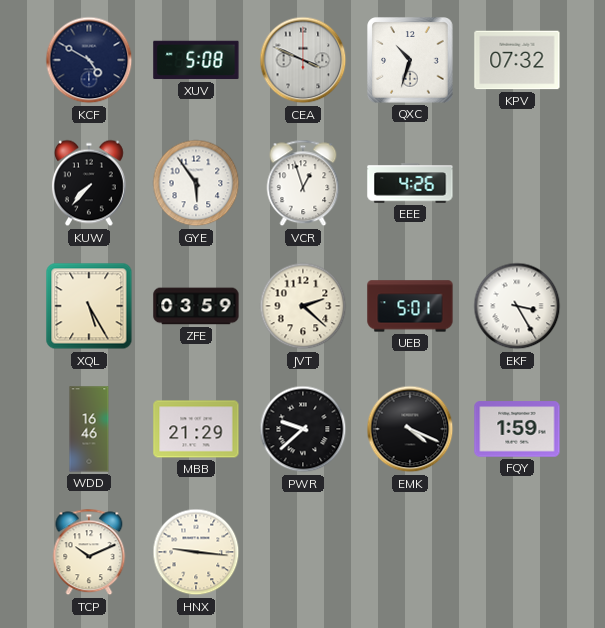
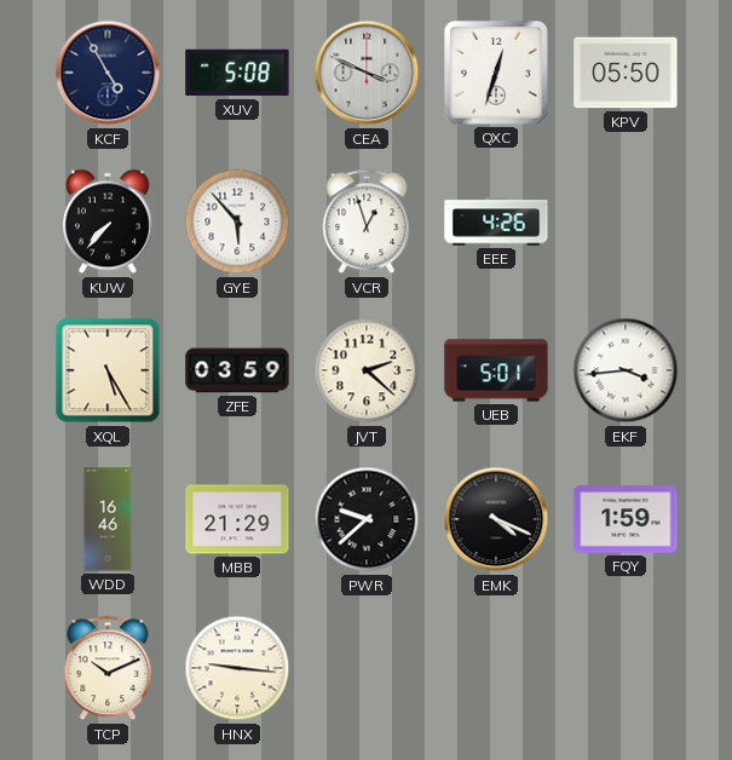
KCF: 4:50 -> 4:55 (108, 73)
QXC: 10:33 -> 12:33 (496, 73)
KPV: 07:32 -> 05:50 (626, 73)
GYE: 5:54 -> 5:53 (237, 221)
EKF: 3:25 -> 3:44 (626, 370)
